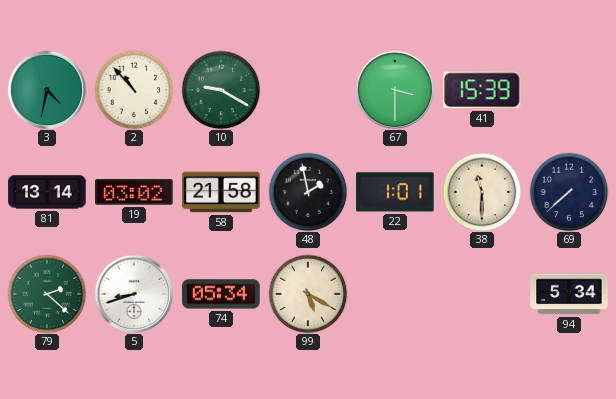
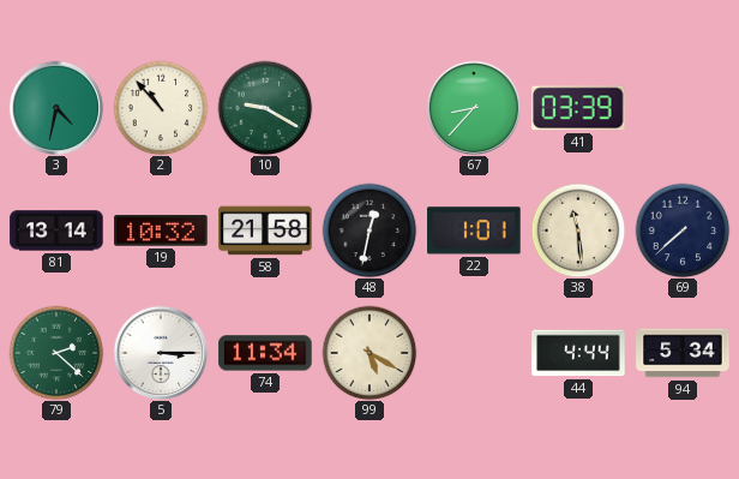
67: 3:30 -> 8:37 (474, 108)
41: 15:39 -> 03:39 (578, 108)
19: 03:02 -> 10:32 (161, 230)
48: 1:58 -> 12:32 (369, 230)
38: 11:30 -> 11:29 (578, 230)
5: 8:42 -> 3:15 (161, 353)
74: 05:34 -> 11:34 (265, 353)
44: none -> 4:44 (578, 353)
